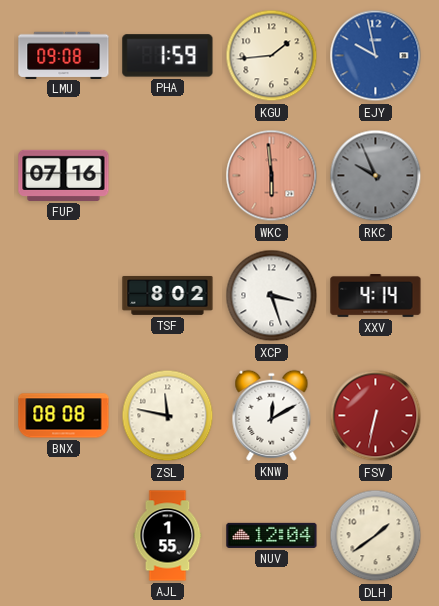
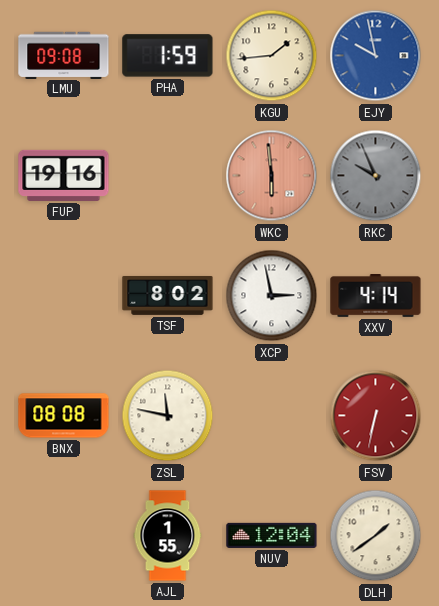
FUP: 07:16 -> 19:16 (64, 175)
XCP: 3:27 -> 2:58 (272, 296)
KNW: 12:10 -> none (272, 415)
